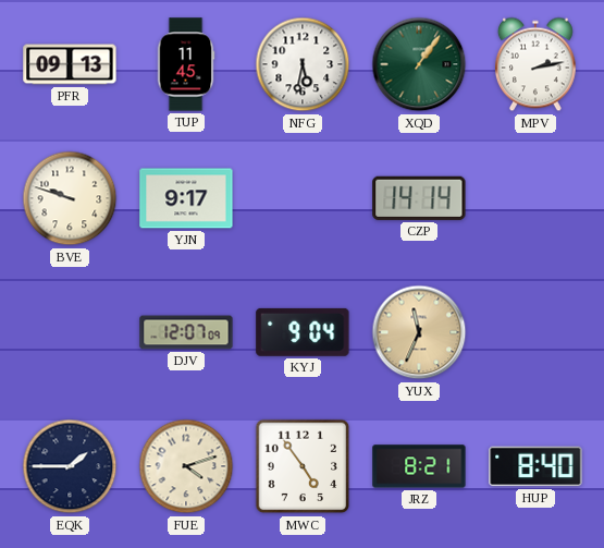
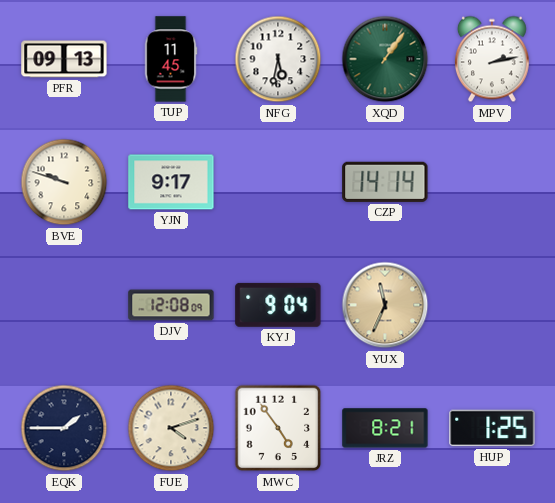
DJV: 12:07 -> 12:08 (171, 305)
HUP: 8:40 -> 1:25 (492, 428)
